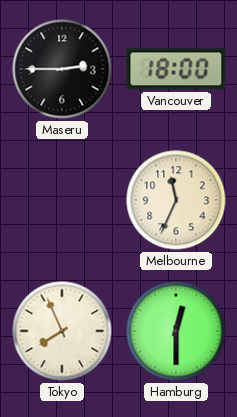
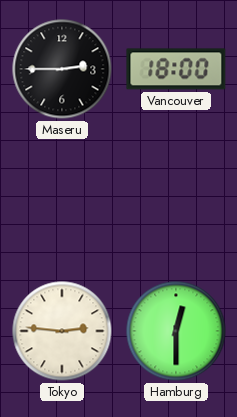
Melbourne: 11:34 -> none (176, 200)
Tokyo: 7:56 -> 2:46 (62, 331)
